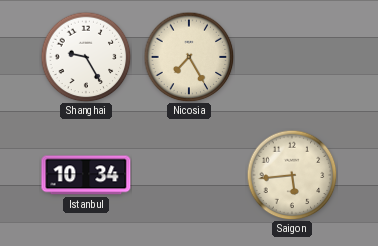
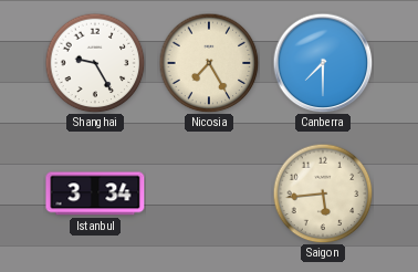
Canberra: none -> 7:30 (323, 63)
Istanbul: 10:34 -> 3:34 (95, 193)
